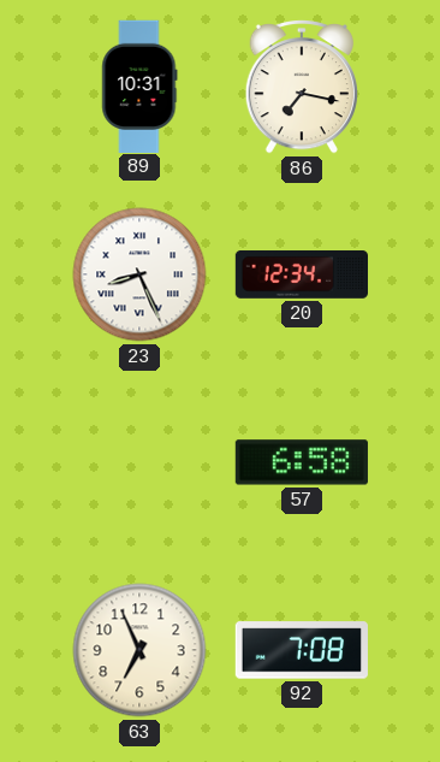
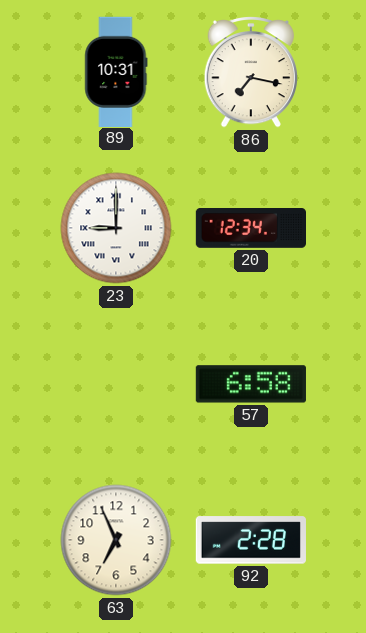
23: 8:26 -> 9:00 (116, 228)
92: 7:08 -> 2:28 (251, 540)
